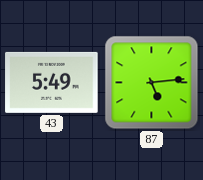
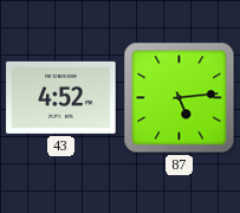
43: 5:49 -> 4:52 (61, 97)
